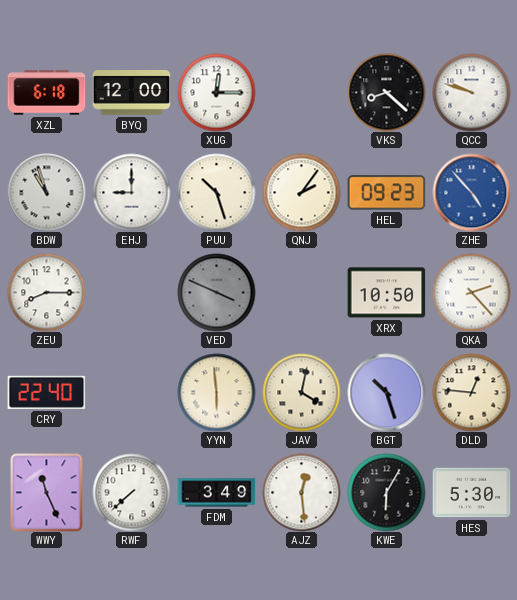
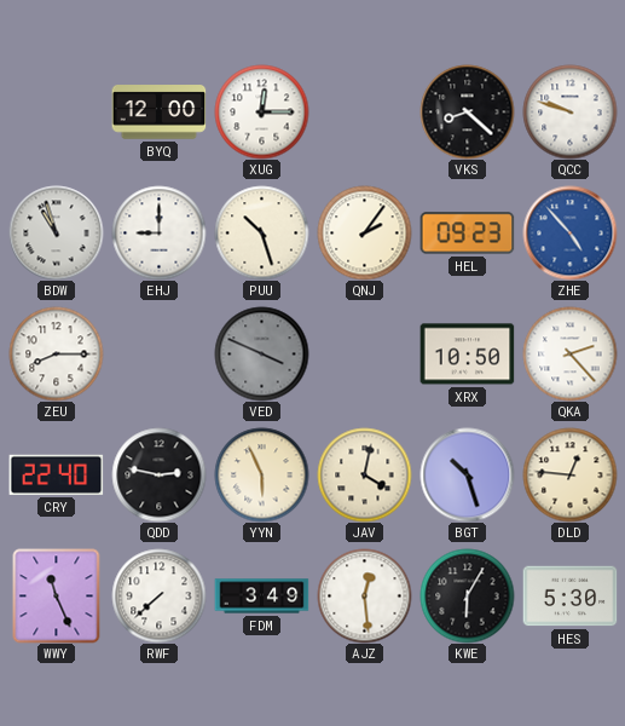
XZL: 6:18 -> none (46, 93)
QDD: none -> 2:47 (158, 474)
YYN: 5:59 -> 5:56 (261, 474)
